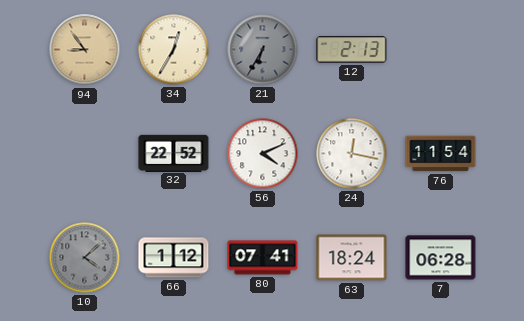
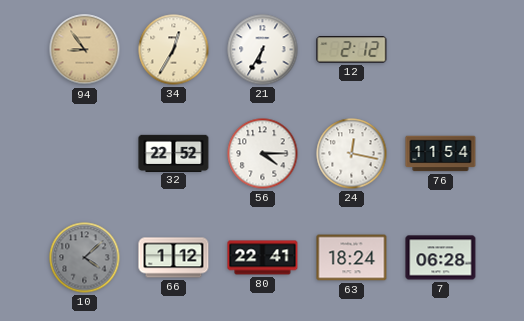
21 dial: grey -> white (263, 50)
12: 2:13 -> 2:12 (352, 50)
56: 4:11 -> 4:15 (263, 154)
80: 07:41 -> 22:41 (263, 258)
